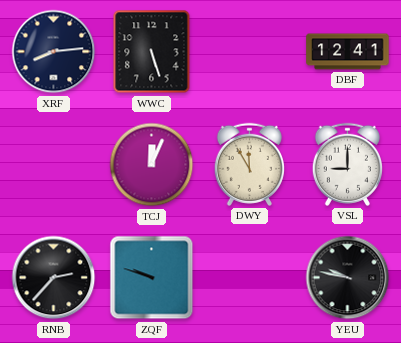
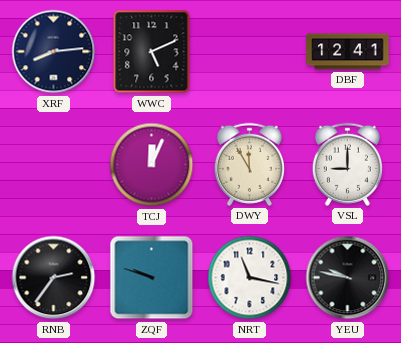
WWC: 5:27 -> 5:11 (152, 52)
RNB: 2:37 -> 2:36 (54, 278)
NRT: none -> 11:17 (250, 278)
